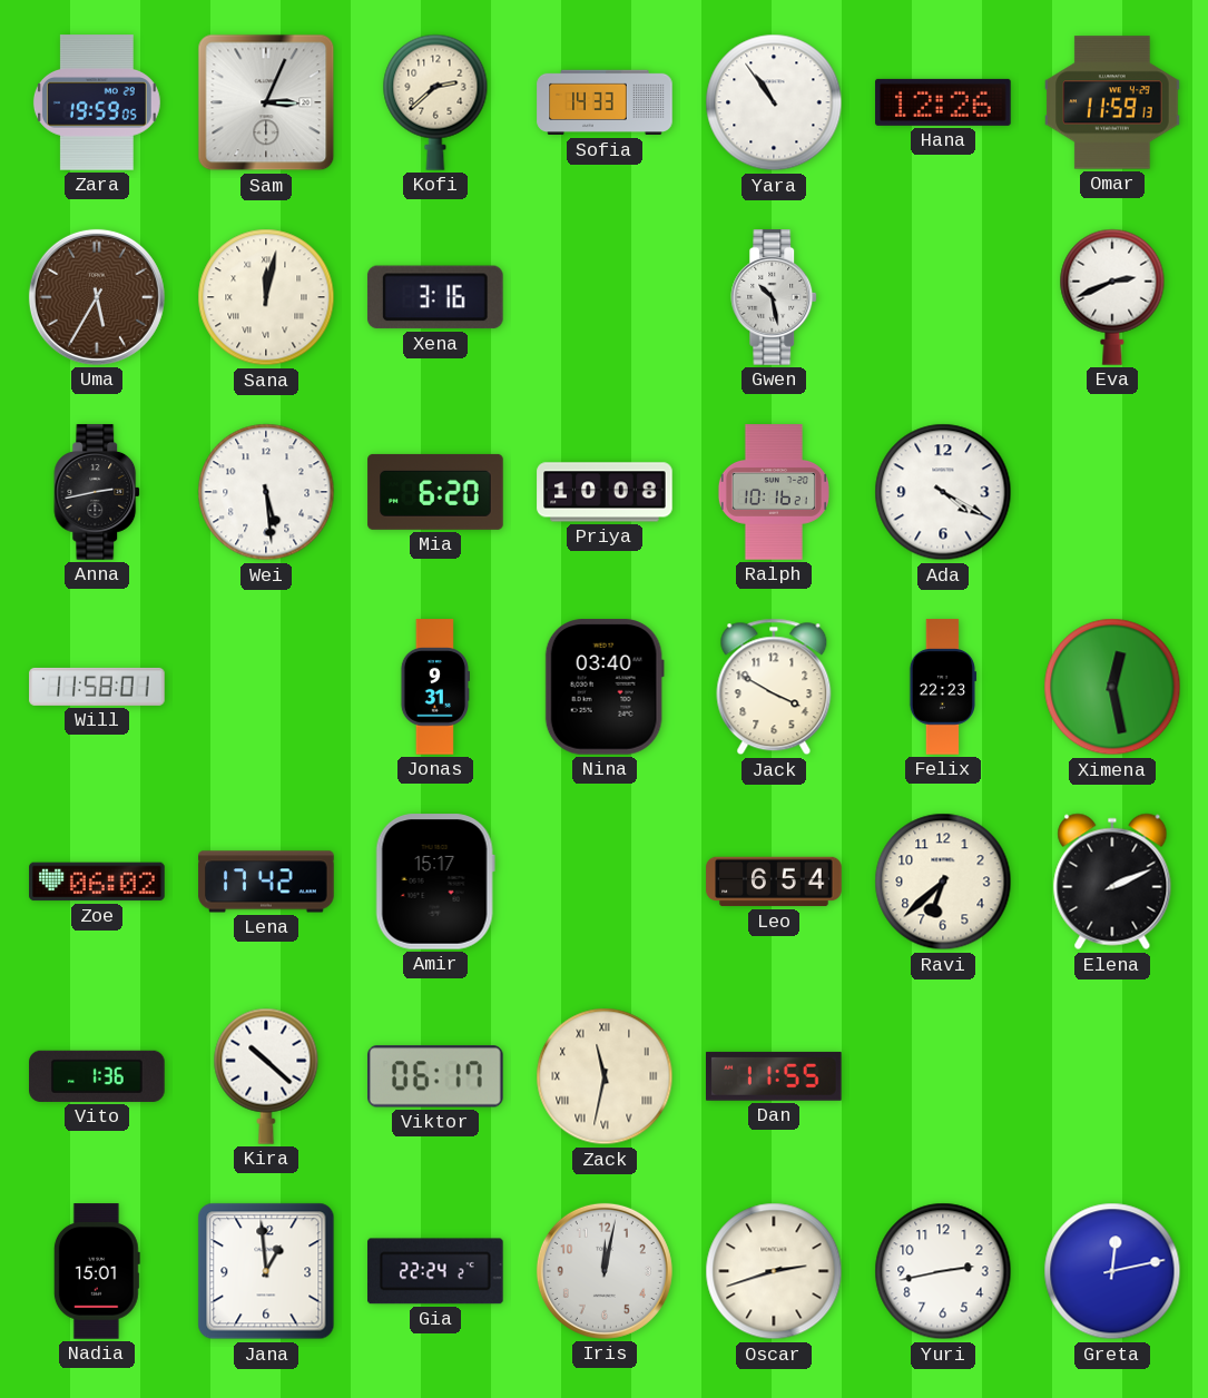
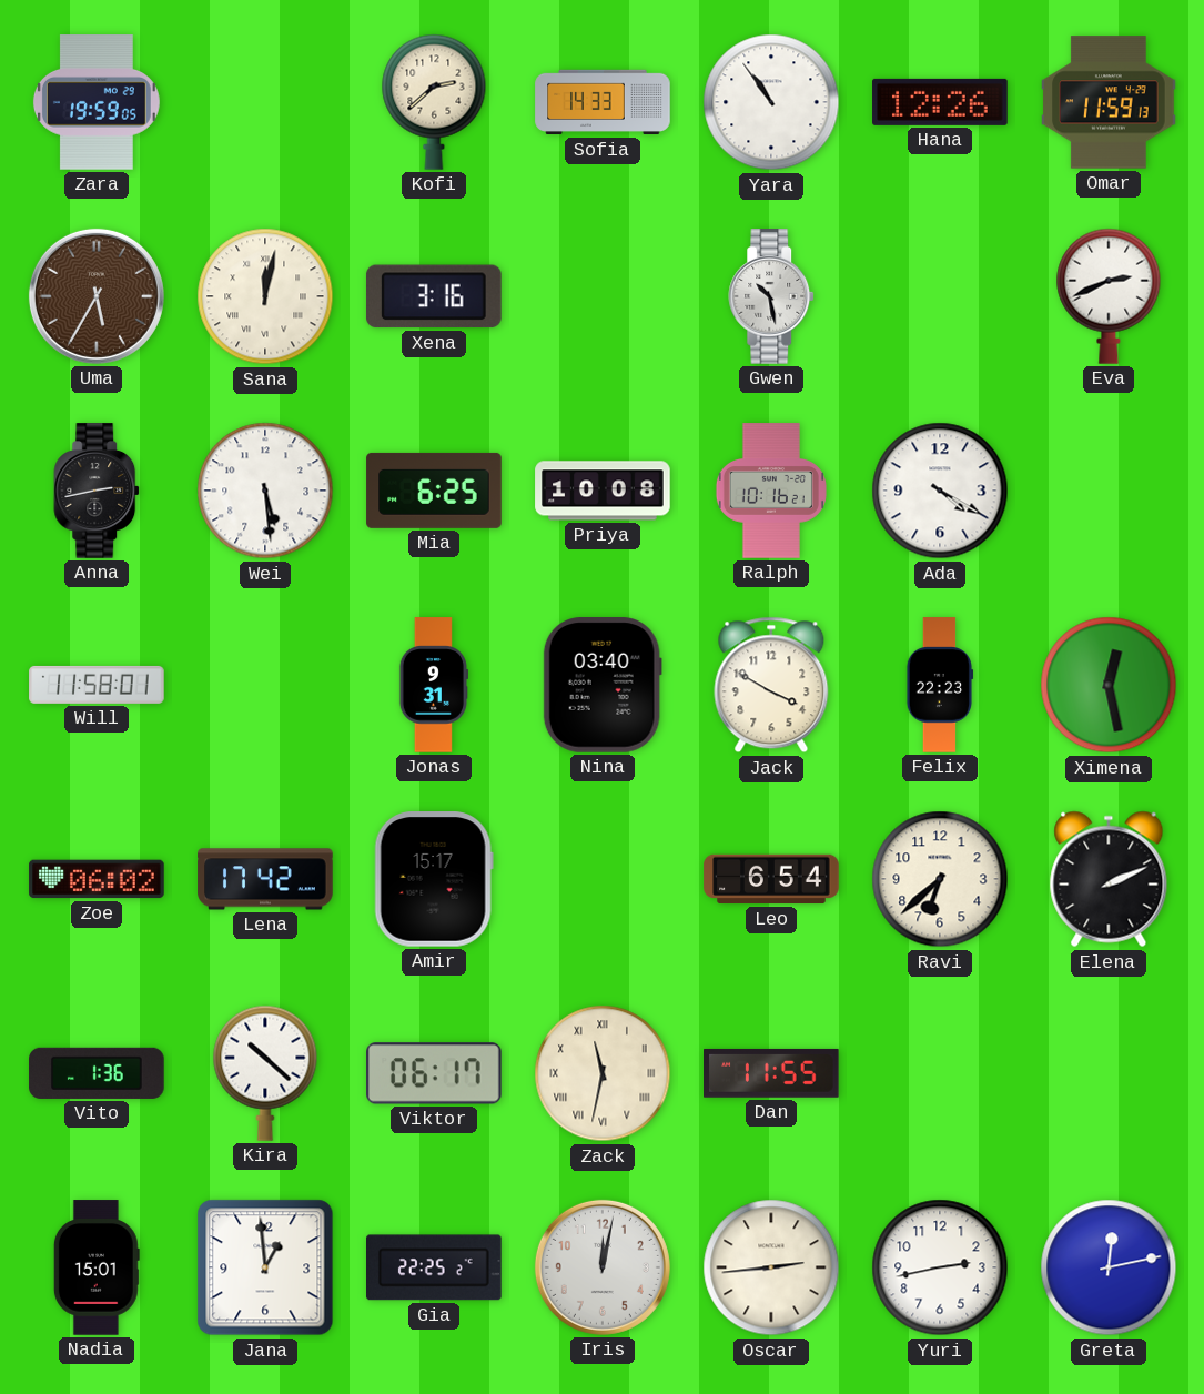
Sam: 3:04 -> none (266, 102)
Mia: 6:20 -> 6:25 (434, 491)
Gia: 22:24 -> 22:25 (435, 1267)
Oscar: 2:42 -> 2:44 (771, 1267)
